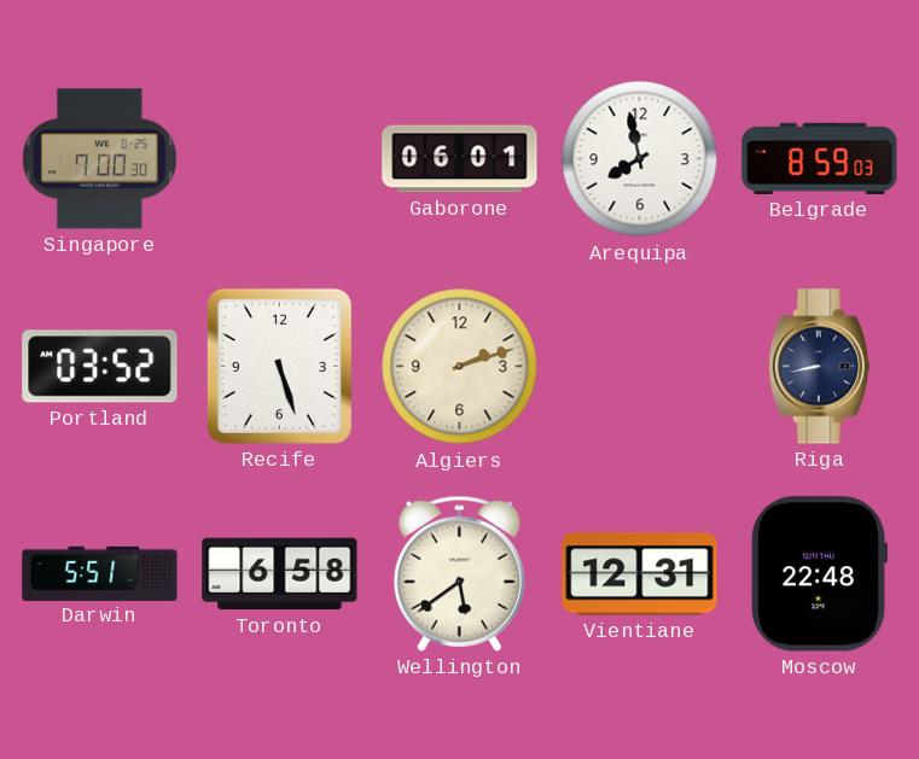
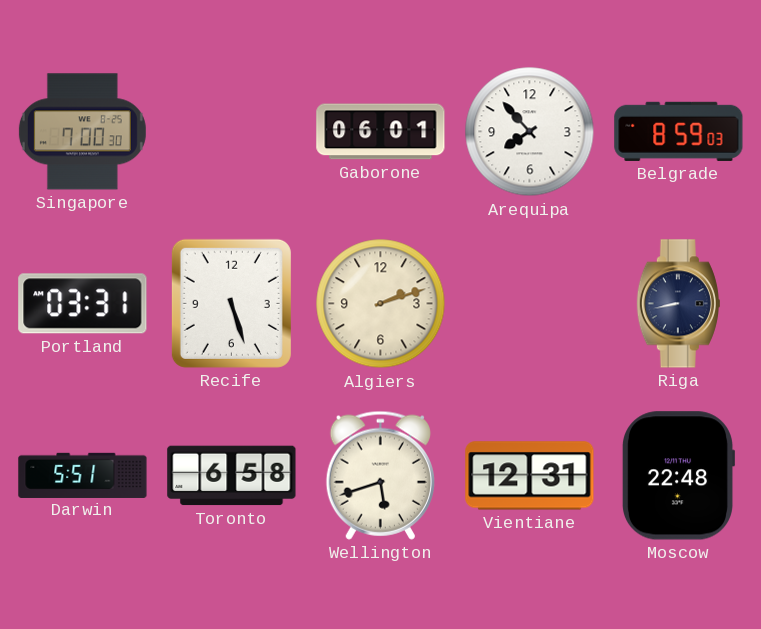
Arequipa: 7:58 -> 7:53 (530, 132)
Portland: 03:52 -> 03:31 (83, 304)
Wellington: 5:39 -> 5:42 (380, 475)
